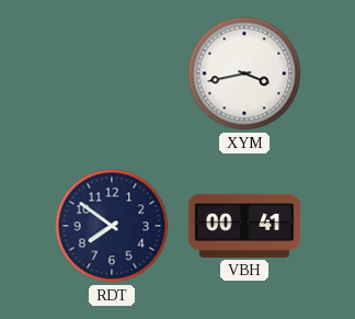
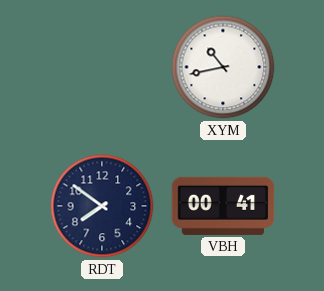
XYM: 3:43 -> 10:43 (223, 67)
